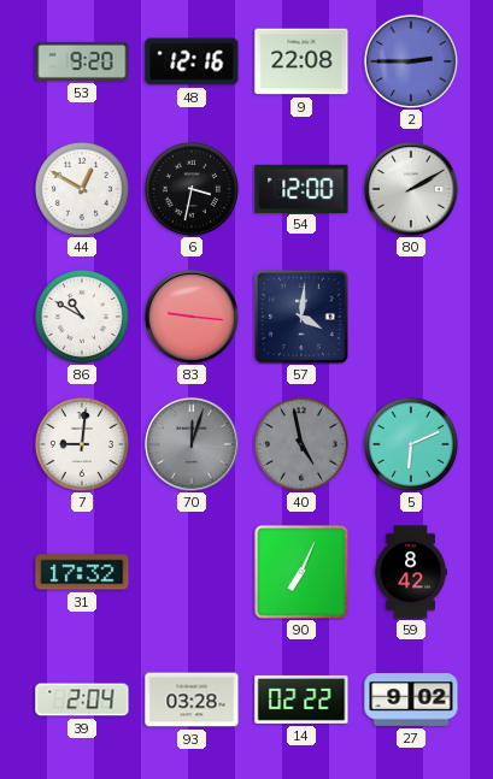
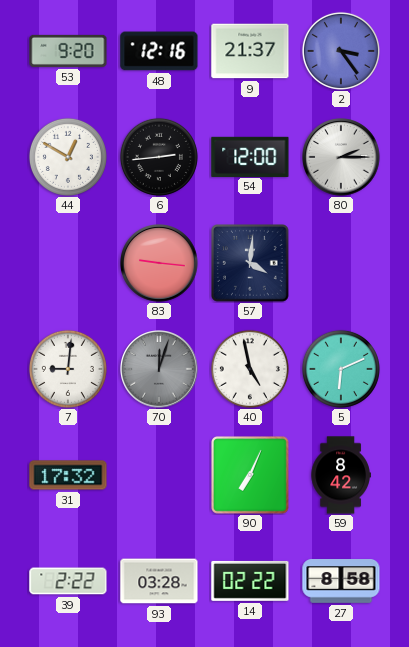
9: 22:08 -> 21:37 (250, 51)
2: 2:45 -> 3:24 (341, 51)
6: 3:32 -> 2:44 (159, 157)
80: 2:10 -> 2:15 (341, 157)
86: 10:50 -> none (82, 317)
40 dial: grey -> white (250, 369)
39: 2:04 -> 2:22 (68, 581)
27: 9:02 -> 8:58 (341, 581)
